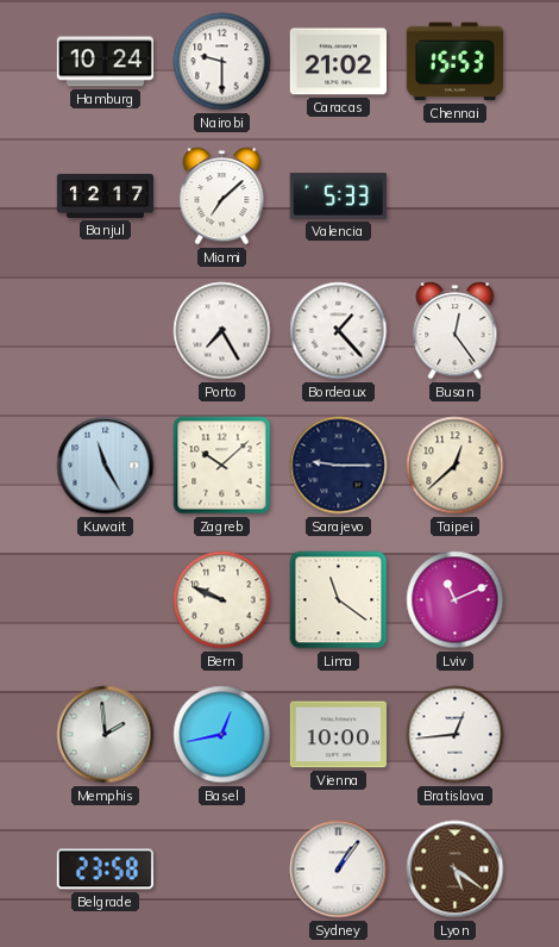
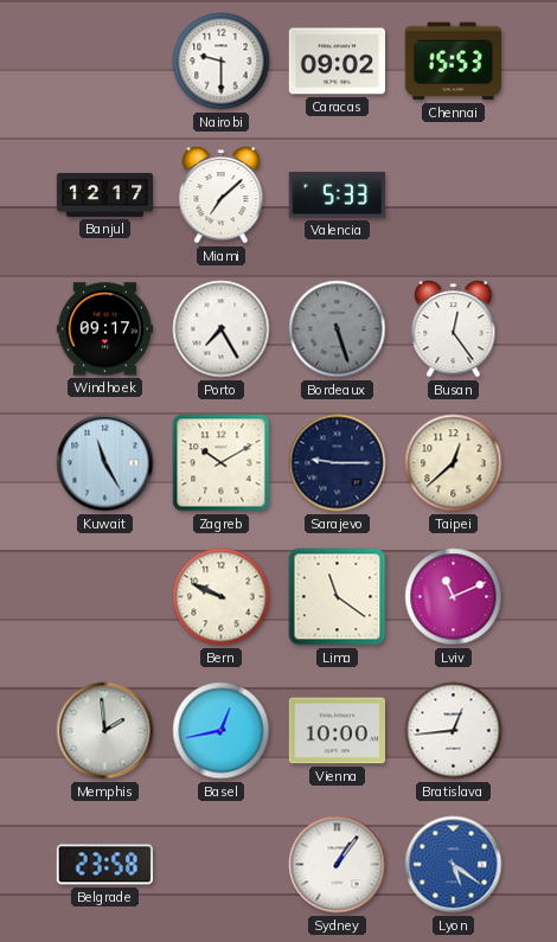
Hamburg: 10:24 -> none (105, 62)
Caracas: 21:02 -> 09:02 (337, 62)
Windhoek: none -> 09:17 (104, 329)
Bordeaux: 1:23 -> 5:27 (338, 329)
Bordeaux dial: white -> grey (338, 329)
Zagreb: 10:08 -> 10:10 (222, 463)
Lyon dial: brown -> blue (454, 865)
